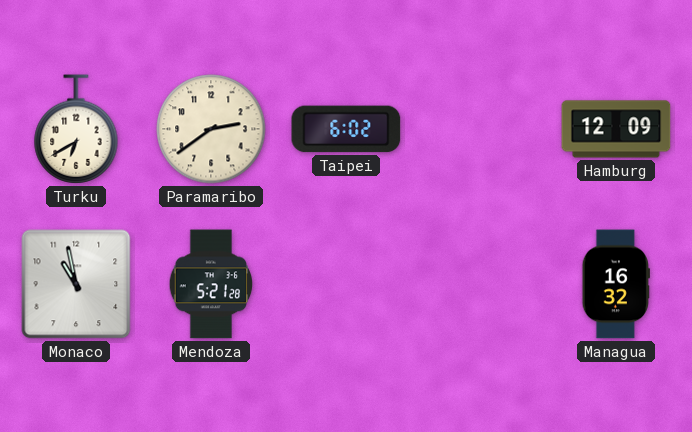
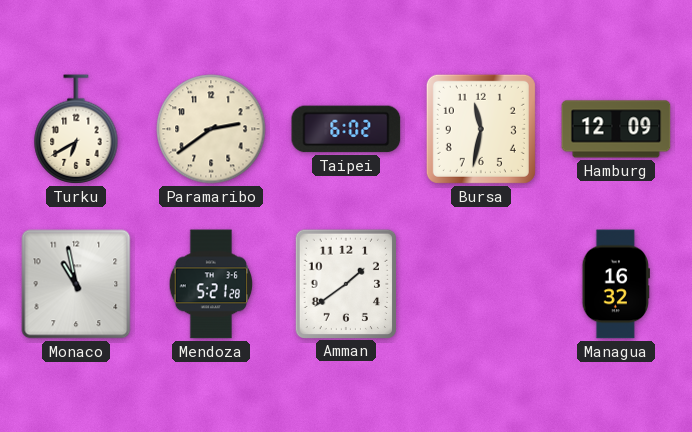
Bursa: none -> 11:32 (481, 129)
Amman: none -> 1:39 (345, 283)
